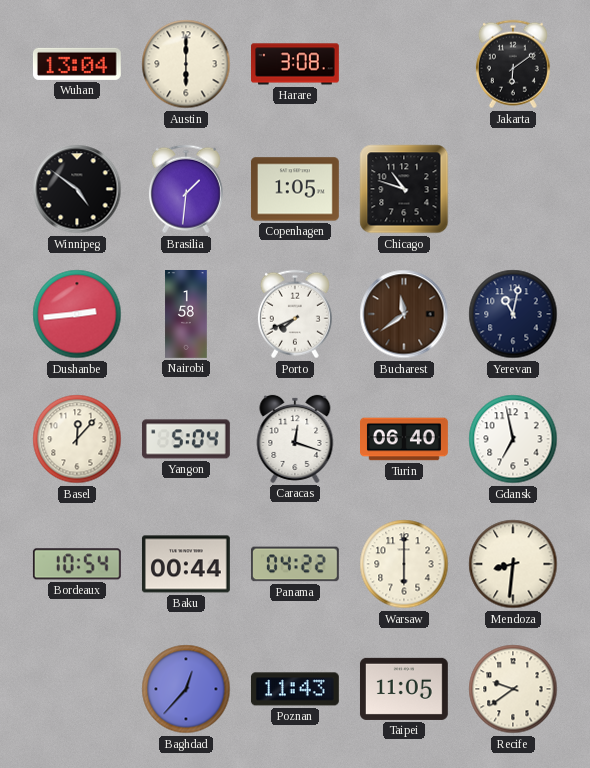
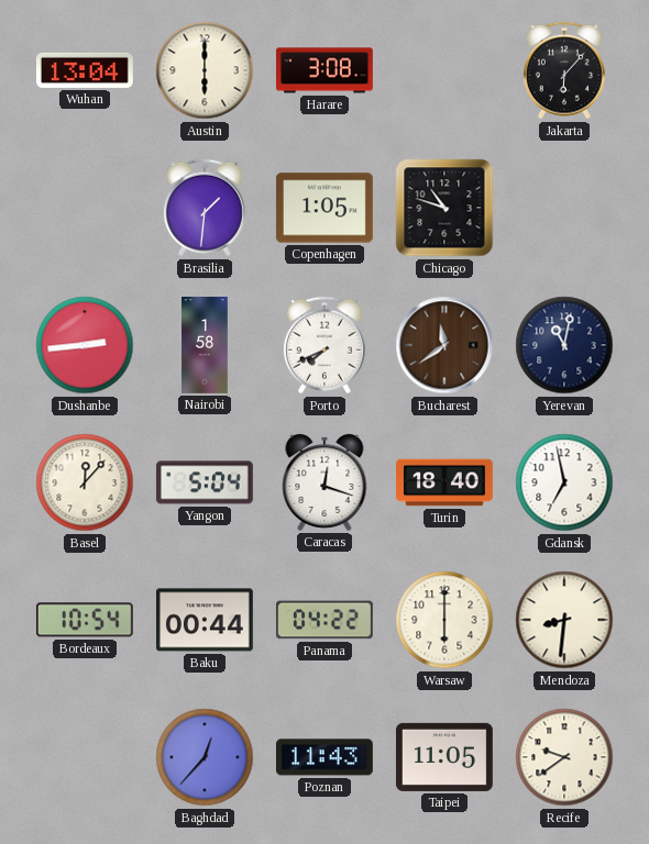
Jakarta: 6:09 -> 6:07 (564, 70)
Winnipeg: 4:51 -> none (77, 189)
Turin: 06:40 -> 18:40 (446, 482)
